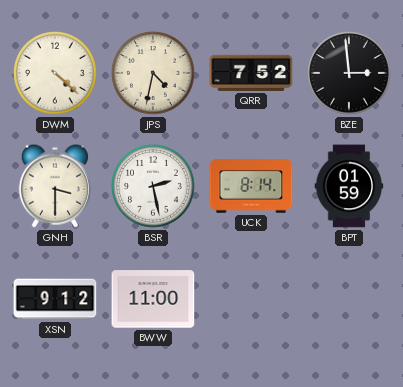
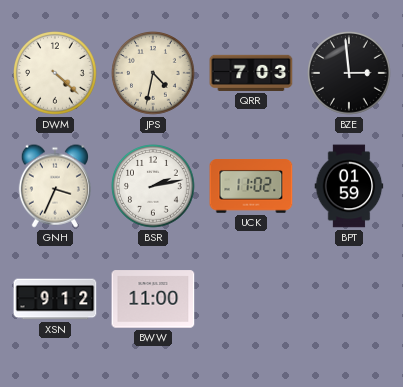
QRR: 7:52 -> 7:03 (251, 73)
GNH: 3:30 -> 3:34 (55, 186)
BSR: 2:28 -> 2:13 (154, 187)
UCK: 8:14 -> 11:02 (251, 186)
